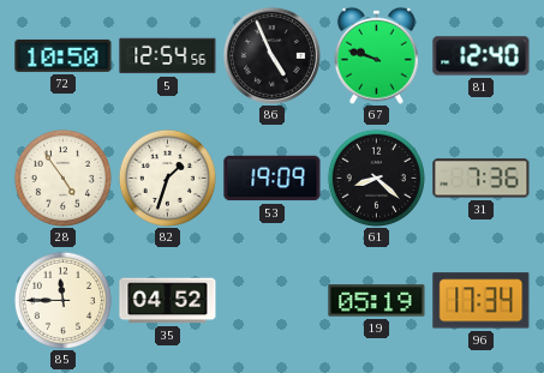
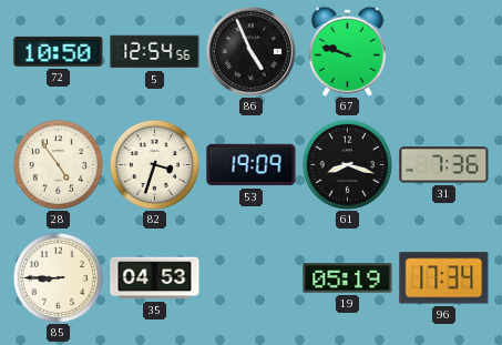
81: 12:40 -> none (482, 56)
82: 1:33 -> 3:33 (154, 164)
61: 8:22 -> 8:18 (347, 164)
85: 11:45 -> 8:45 (58, 277)
35: 04:52 -> 04:53 (155, 278)
